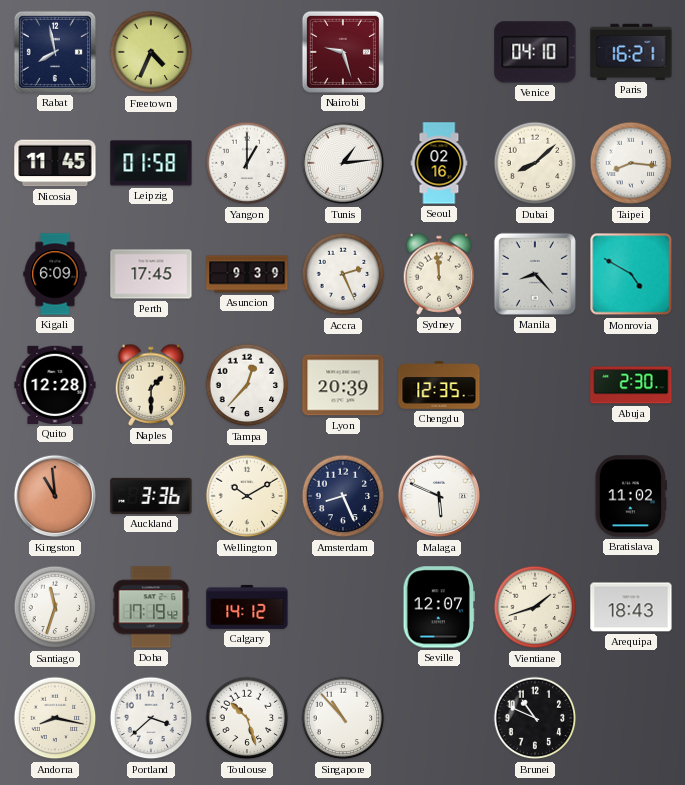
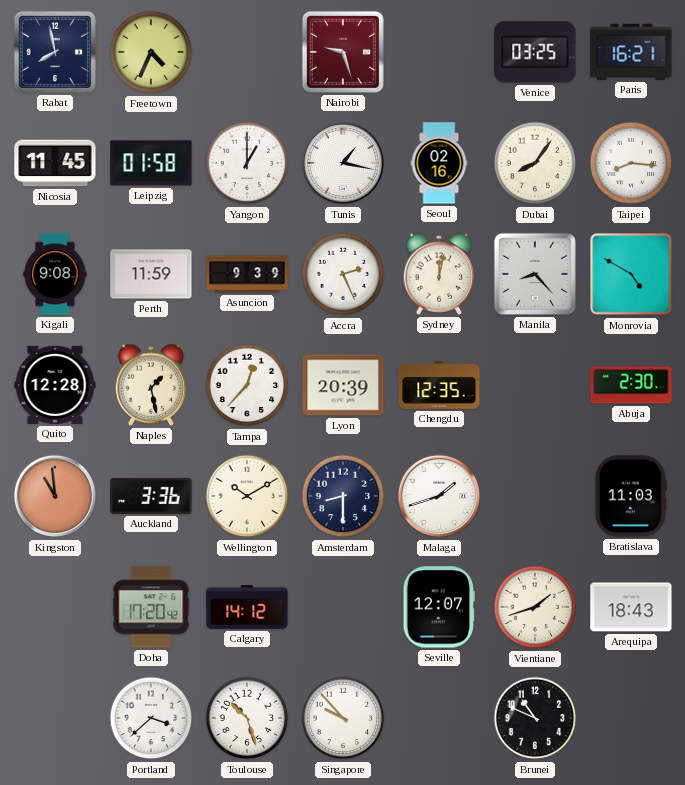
Venice: 04:10 -> 03:25 (535, 52)
Tunis: 1:14 -> 1:17 (343, 163)
Dubai: 8:08 -> 8:06 (535, 163)
Kigali: 6:09 -> 9:08 (55, 274)
Perth: 17:45 -> 11:59 (151, 274)
Sydney: 11:59 -> 12:02 (439, 274)
Naples: 1:30 -> 1:28 (151, 385)
Amsterdam: 8:26 -> 8:30 (343, 496)
Malaga: 5:49 -> 1:42 (439, 496)
Bratislava: 11:02 -> 11:03 (631, 496)
Santiago: 11:33 -> none (55, 607)
Doha: 17:19 -> 17:20 (151, 607)
Andorra: 8:17 -> none (55, 718)
Singapore: 10:53 -> 9:53 (343, 718)
